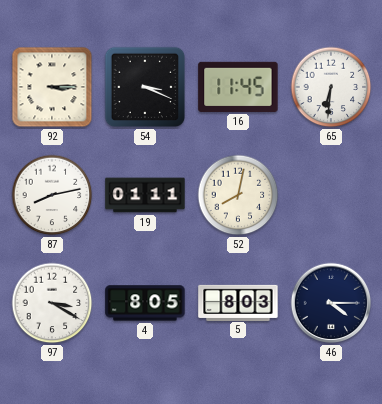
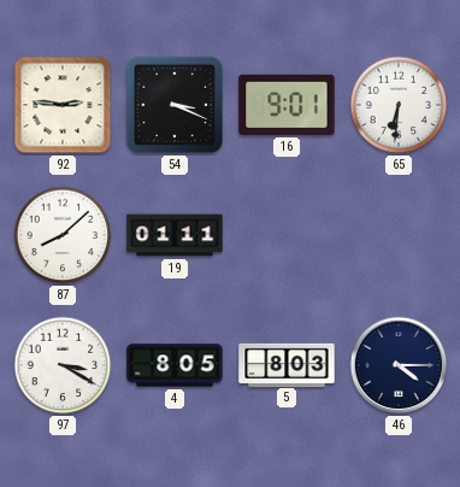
92: 3:15 -> 2:46 (63, 105)
16: 11:45 -> 9:01 (287, 105)
87: 8:13 -> 8:08 (63, 235)
52: 8:02 -> none (238, 195)
